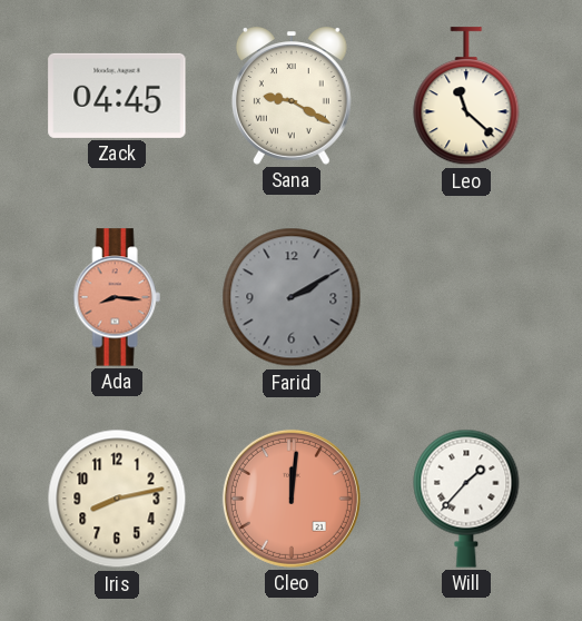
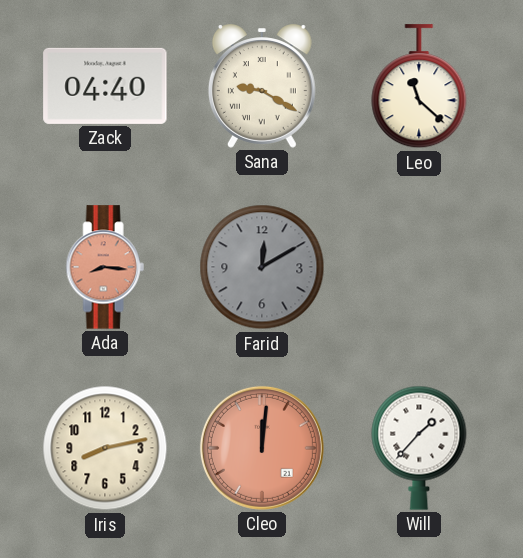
Zack: 04:45 -> 04:40 (105, 86)
Farid: 2:10 -> 12:10 (262, 267)
